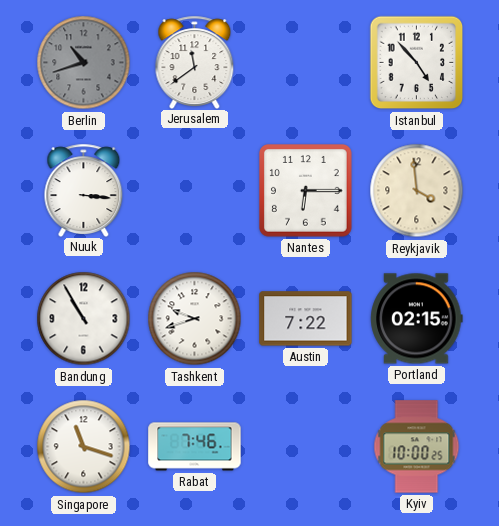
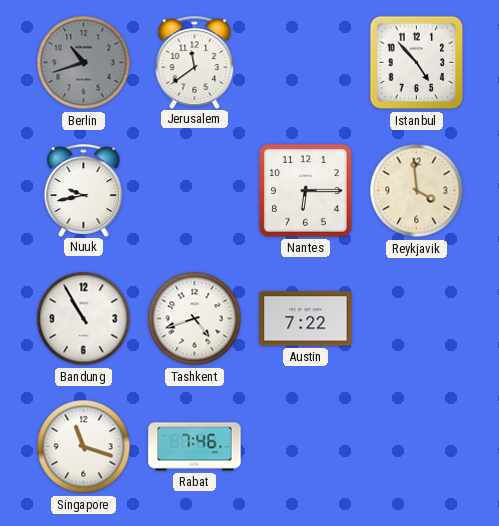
Nuuk: 3:16 -> 9:43 (84, 190)
Tashkent: 9:42 -> 4:42 (195, 319)
Portland: 02:15 -> none (417, 319)
Kyiv: 10:00 -> none (417, 447)
